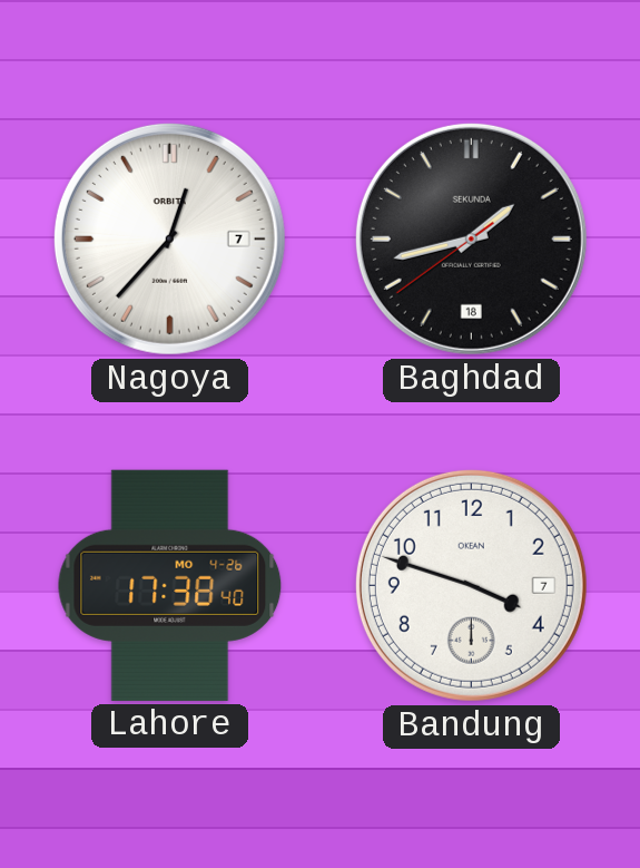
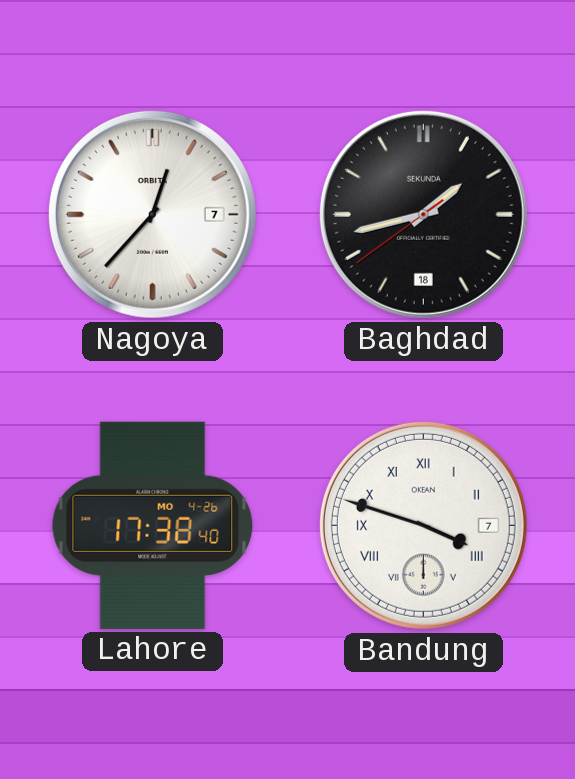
Bandung numerals: Arabic -> Roman (423, 525)
